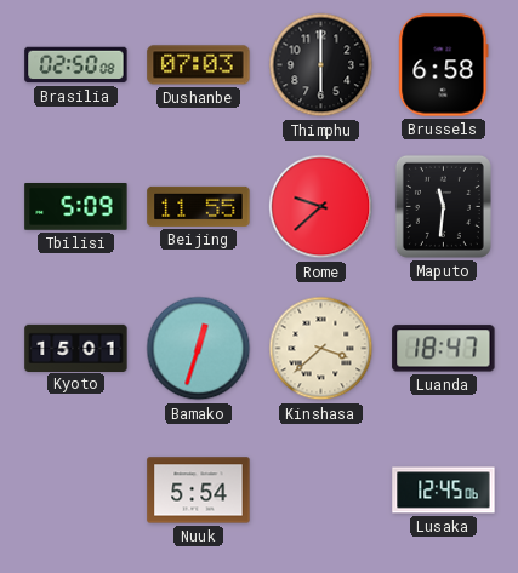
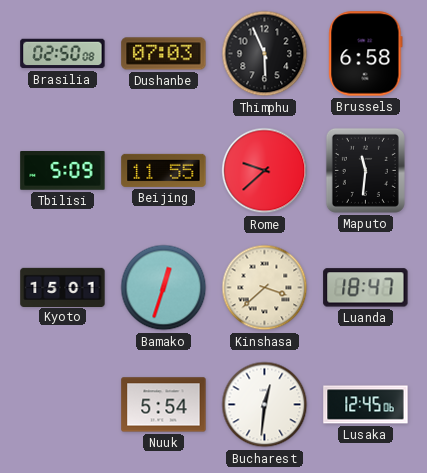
Thimphu: 6:00 -> 5:56 (265, 54)
Bucharest: none -> 12:31 (265, 405)
